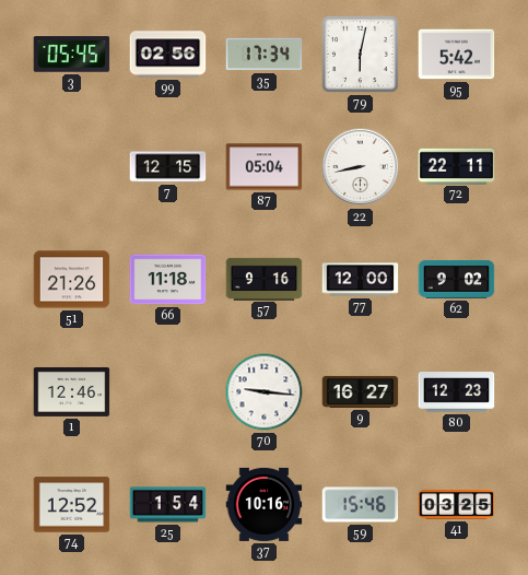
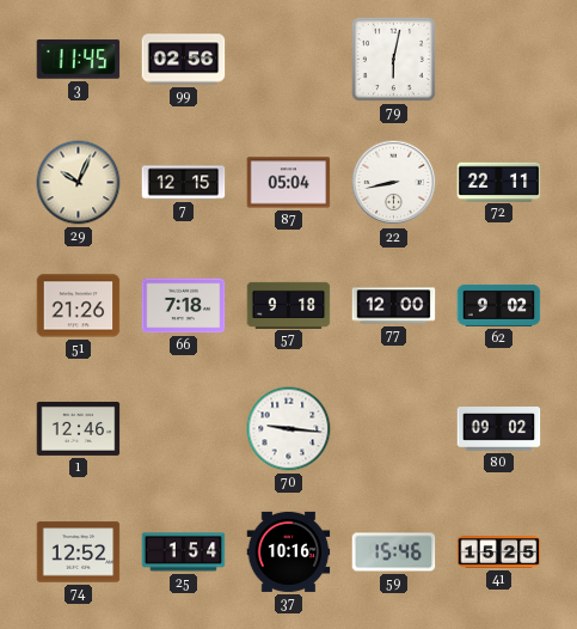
3: 05:45 -> 11:45 (79, 60)
35: 17:34 -> none (265, 55)
95: 5:42 -> none (457, 55)
29: none -> 10:04 (79, 183)
66: 11:18 -> 7:18 (184, 306)
57: 9:16 -> 9:18 (289, 305)
9: 16:27 -> none (361, 391)
80: 12:23 -> 09:02 (499, 429)
41: 03:25 -> 15:25 (499, 552)
